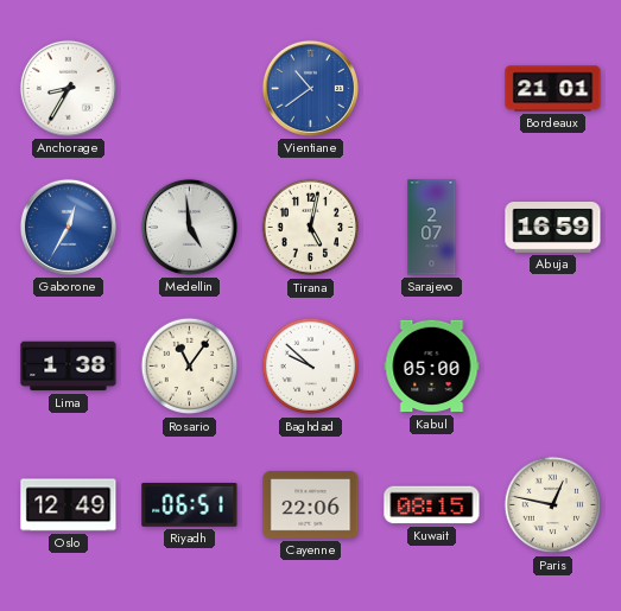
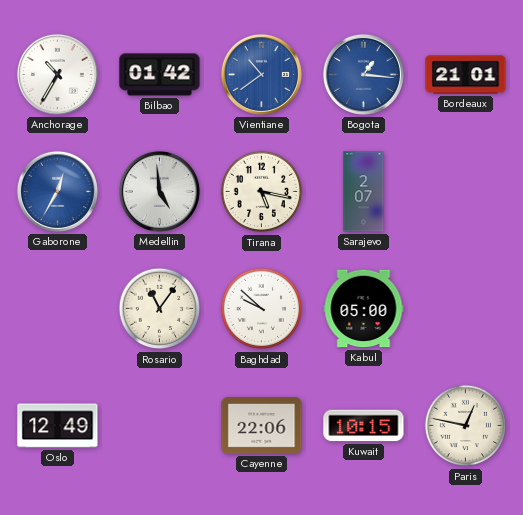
Anchorage: 8:35 -> 10:35 (57, 74)
Bilbao: none -> 01:42 (160, 75)
Bogota: none -> 1:16 (363, 74)
Tirana: 5:02 -> 5:17 (262, 192)
Abuja: 16:59 -> none (553, 228)
Lima: 1:38 -> none (69, 367)
Riyadh: 06:51 -> none (190, 504)
Kuwait: 08:15 -> 10:15 (364, 426)
